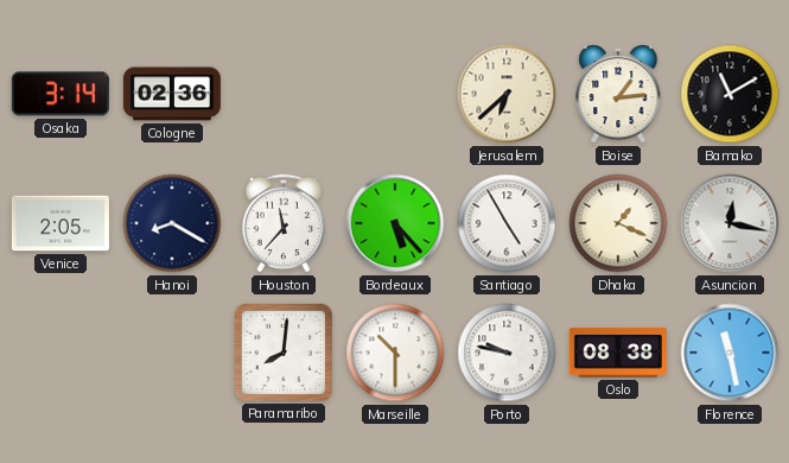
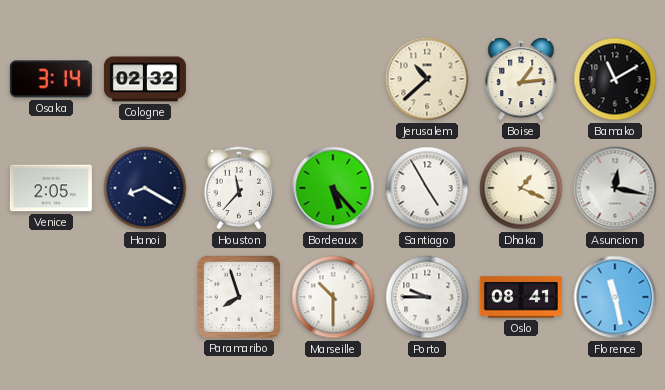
Cologne: 02:36 -> 02:32 (145, 79)
Jerusalem: 6:38 -> 10:38 (427, 79)
Paramaribo: 8:01 -> 7:57 (239, 297)
Porto: 9:47 -> 9:45 (427, 297)
Oslo: 08:38 -> 08:41 (521, 297)
